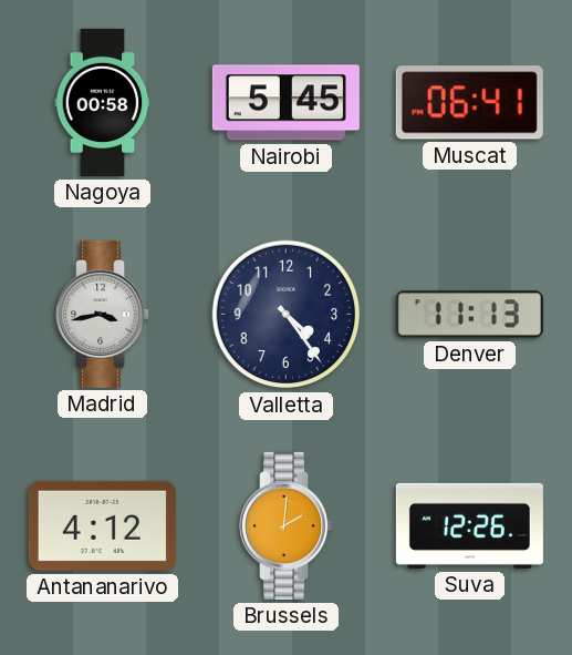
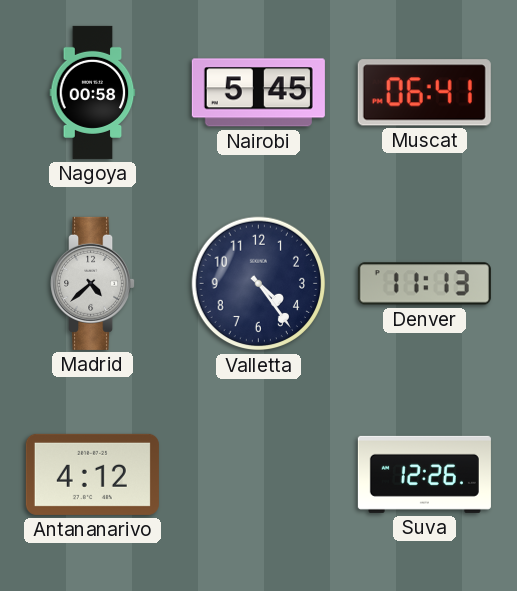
Madrid: 3:43 -> 4:38 (93, 283)
Brussels: 2:01 -> none (287, 525)
